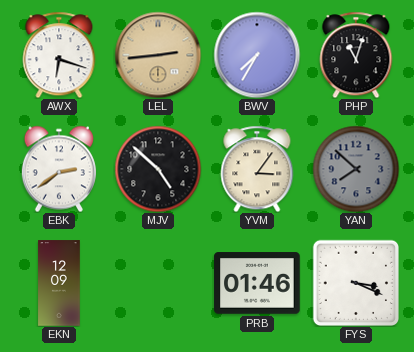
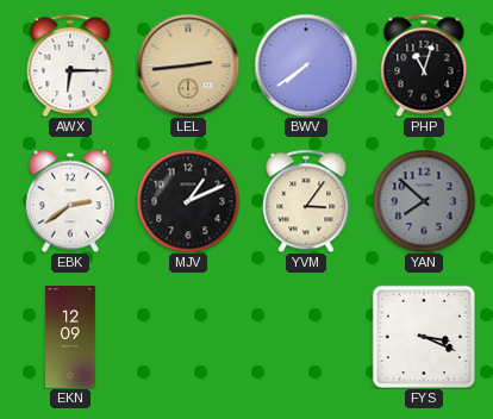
AWX: 6:18 -> 6:15 (70, 65)
BWV: 7:35 -> 7:39 (306, 65)
MJV: 4:52 -> 1:11 (188, 201)
PRB: 01:46 -> none (257, 283)
